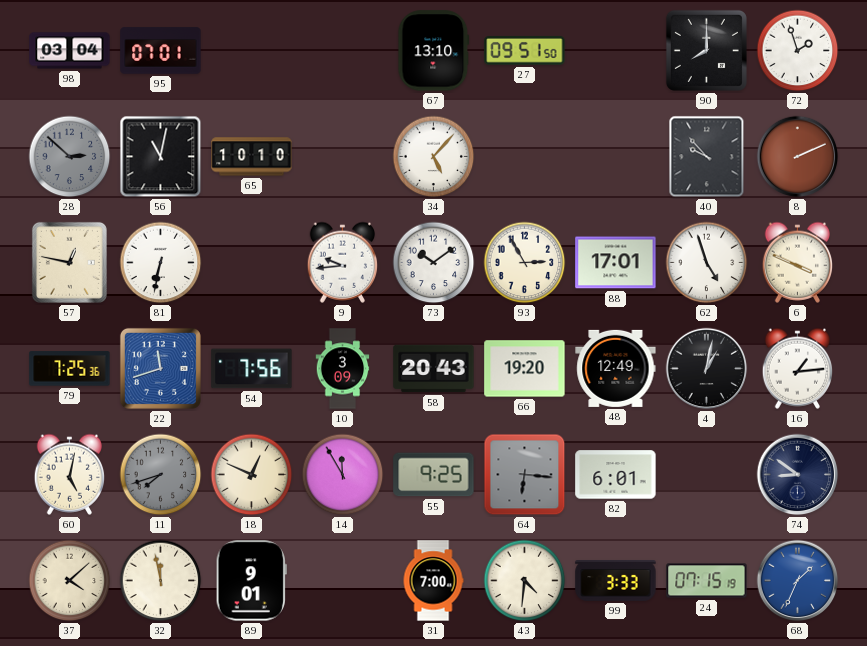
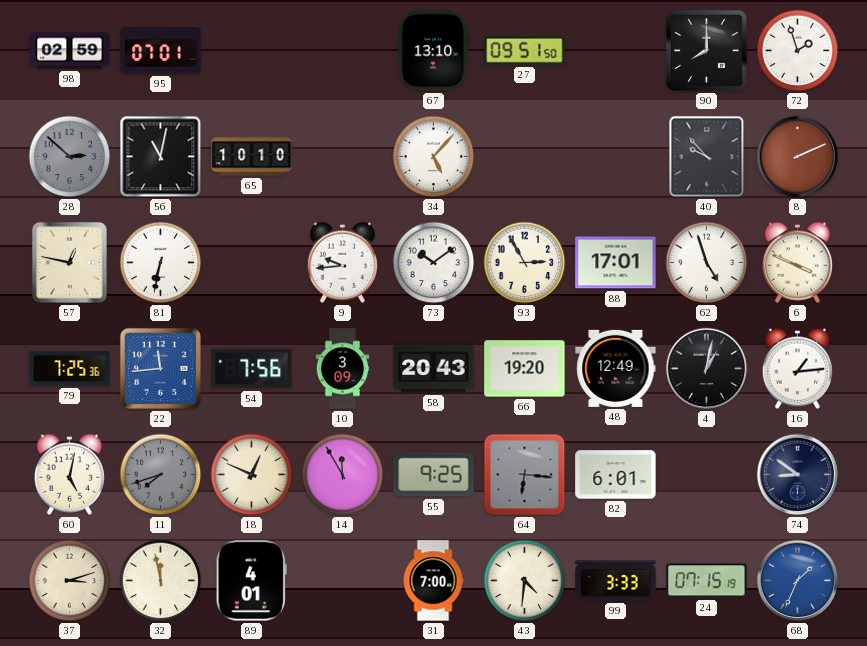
98: 03:04 -> 02:59 (70, 51)
22: 11:42 -> 11:44 (160, 368)
37: 4:08 -> 3:12 (70, 581)
89: 9:01 -> 4:01 (251, 581)
